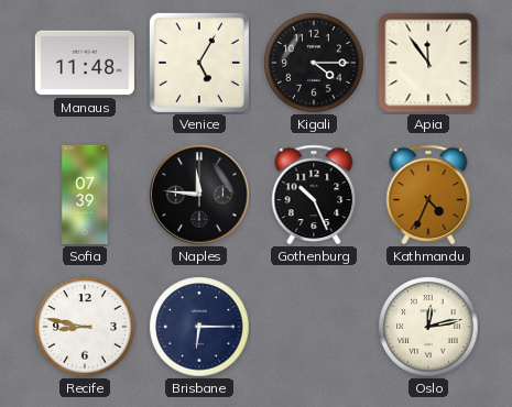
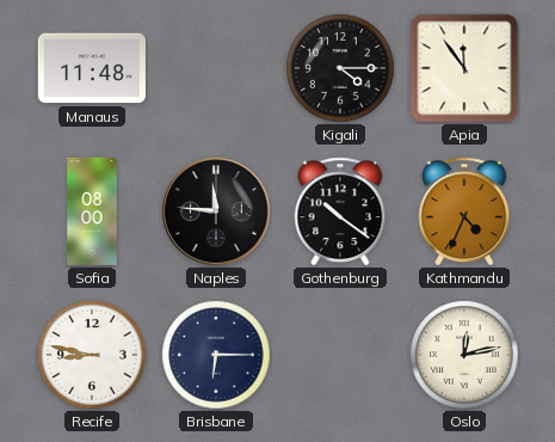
Venice: 5:05 -> none (199, 63)
Sofia: 07:39 -> 08:00 (92, 211)
Gothenburg: 10:26 -> 10:21 (340, 211)
